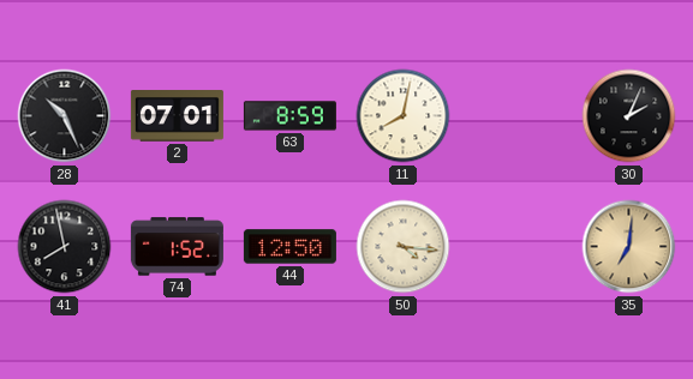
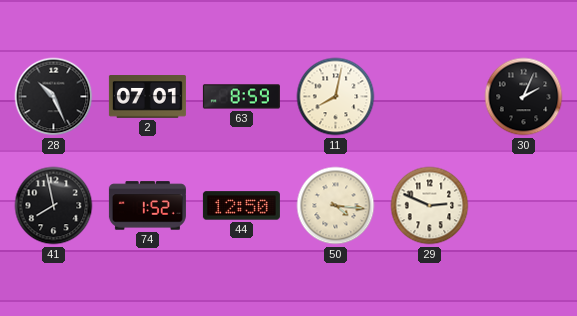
29: none -> 2:49 (430, 206)
35: 7:01 -> none (629, 247)
